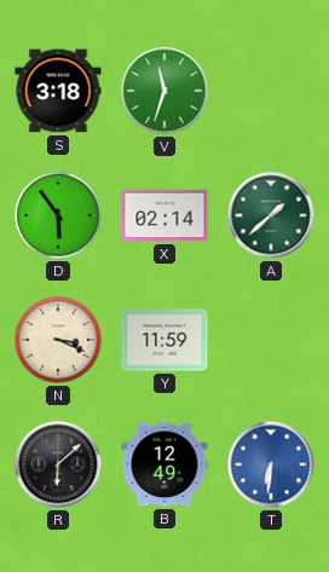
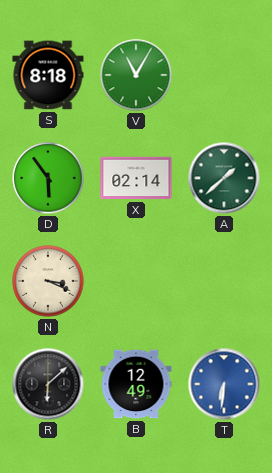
S: 3:18 -> 8:18 (48, 75)
V: 11:33 -> 11:05 (136, 75)
Y: 11:59 -> none (164, 340)
